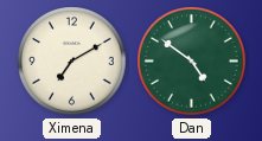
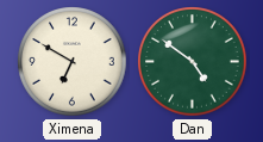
Ximena: 7:10 -> 6:50 (73, 62)
